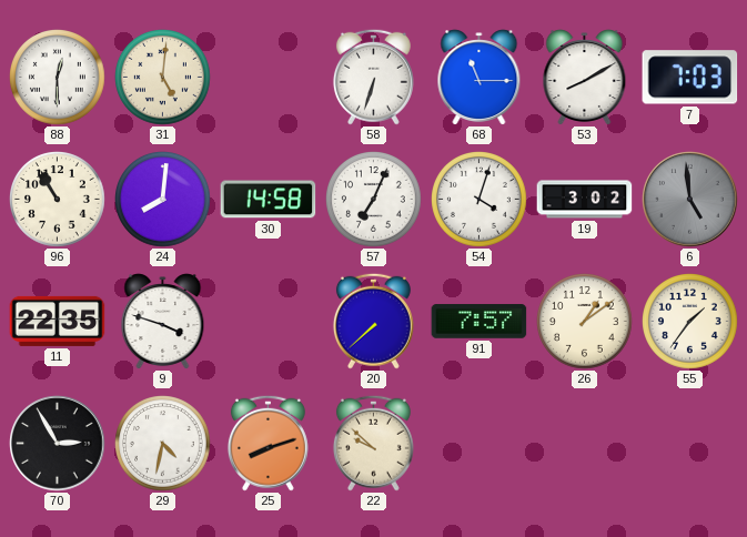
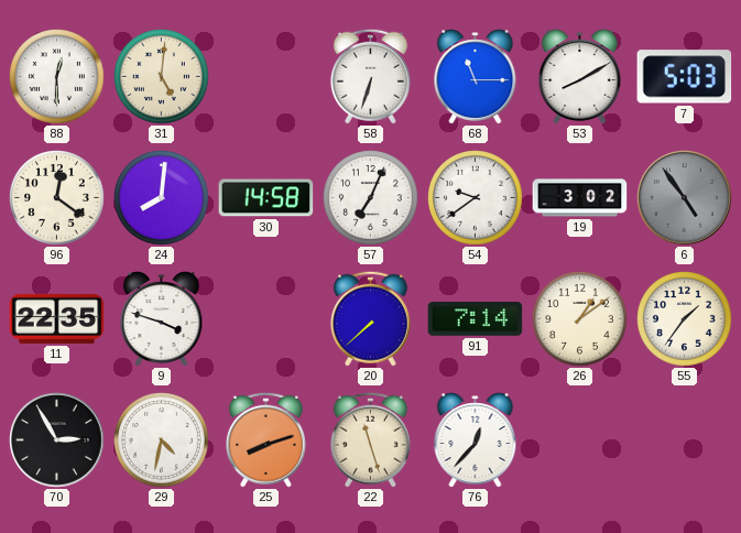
7: 7:03 -> 5:03 (685, 77)
96: 10:55 -> 12:21 (57, 198)
54: 4:03 -> 9:39 (476, 198)
6: 4:59 -> 4:54 (685, 198)
91: 7:57 -> 7:14 (476, 319)
22: 9:52 -> 11:27 (370, 439)
76: none -> 12:37 (476, 440)
